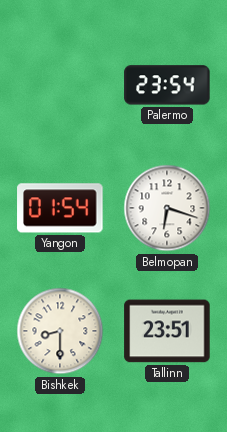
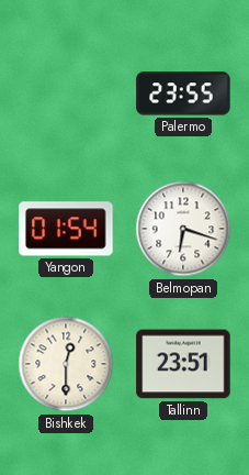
Palermo: 23:54 -> 23:55 (183, 93)
Bishkek: 8:30 -> 12:30 (66, 364)
